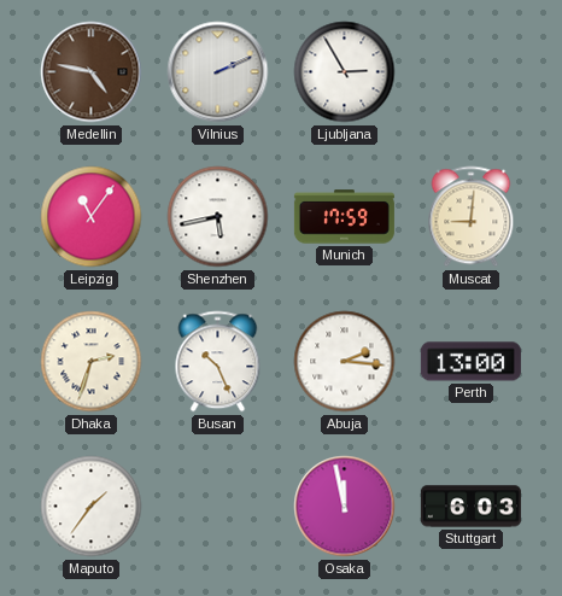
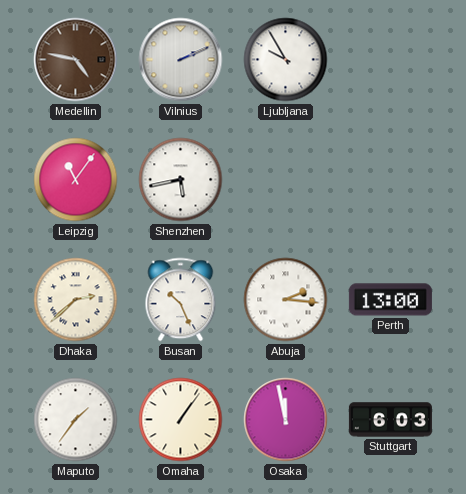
Ljubljana: 2:55 -> 9:55 (286, 60)
Munich: 17:59 -> none (344, 217)
Muscat: 9:01 -> none (472, 217)
Dhaka: 2:33 -> 2:38 (76, 300)
Omaha: none -> 1:06 (181, 420)
